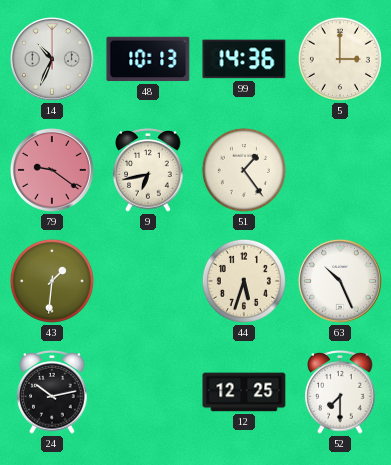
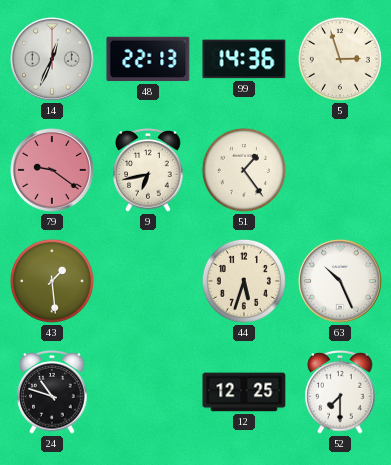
14: 10:34 -> 12:34 (52, 59)
48: 10:13 -> 22:13 (148, 59)
5: 3:00 -> 2:57 (340, 59)
43: 1:31 -> 1:29 (52, 281)
24: 10:13 -> 10:48 (52, 392)
